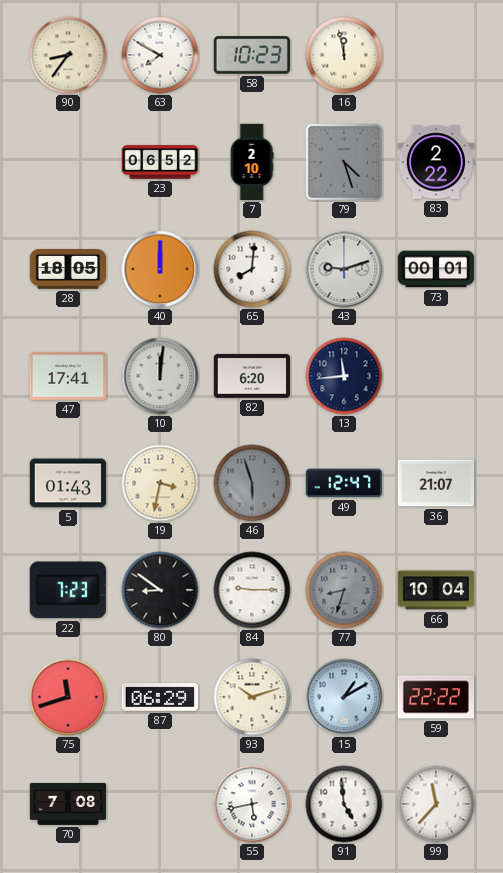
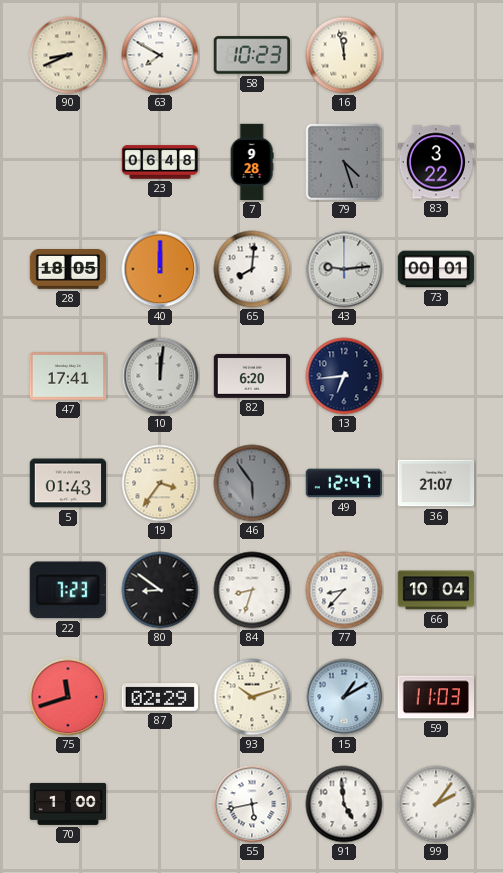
90: 8:36 -> 8:41 (68, 55)
23: 06:52 -> 06:48 (160, 162)
7: 2:10 -> 9:28 (252, 162)
83: 2:22 -> 3:22 (436, 162)
43: 9:12 -> 9:14 (344, 269)
13: 11:44 -> 6:44 (344, 376)
19: 3:32 -> 3:36 (160, 483)
46: 5:57 -> 5:54 (252, 483)
84: 9:15 -> 8:33 (252, 590)
77: 8:33 -> 8:37 (344, 590)
77 dial: grey -> white (344, 590)
87: 06:29 -> 02:29 (160, 697)
59: 22:22 -> 11:03 (435, 697)
70: 7:08 -> 1:00 (68, 804)
99: 11:37 -> 2:06 (436, 804)
